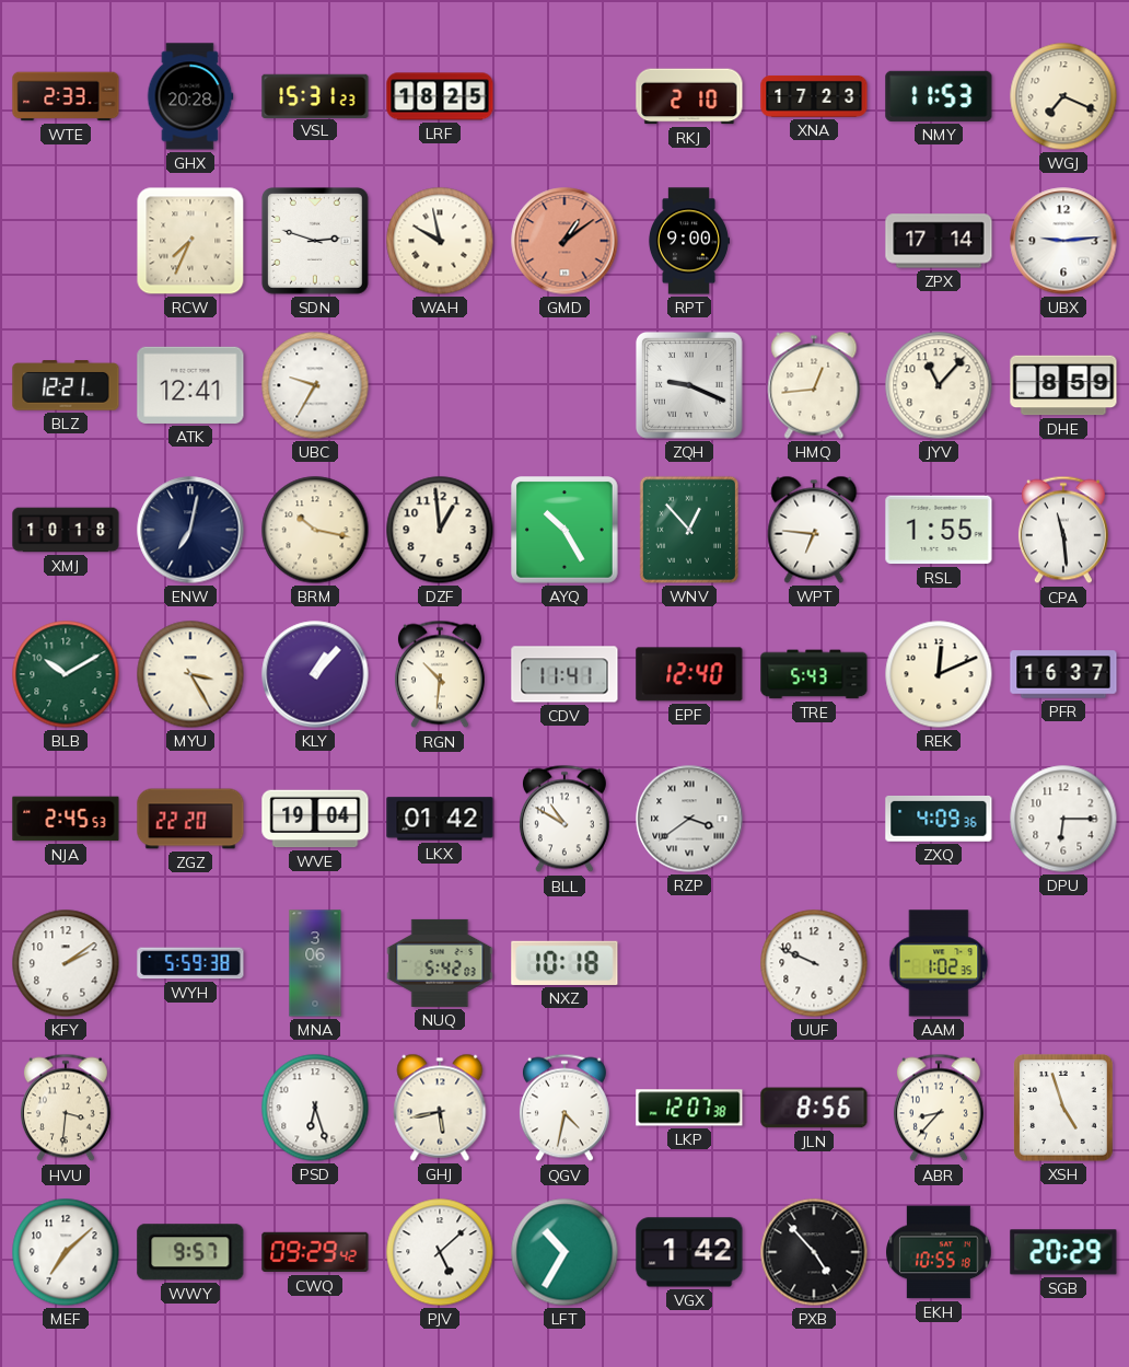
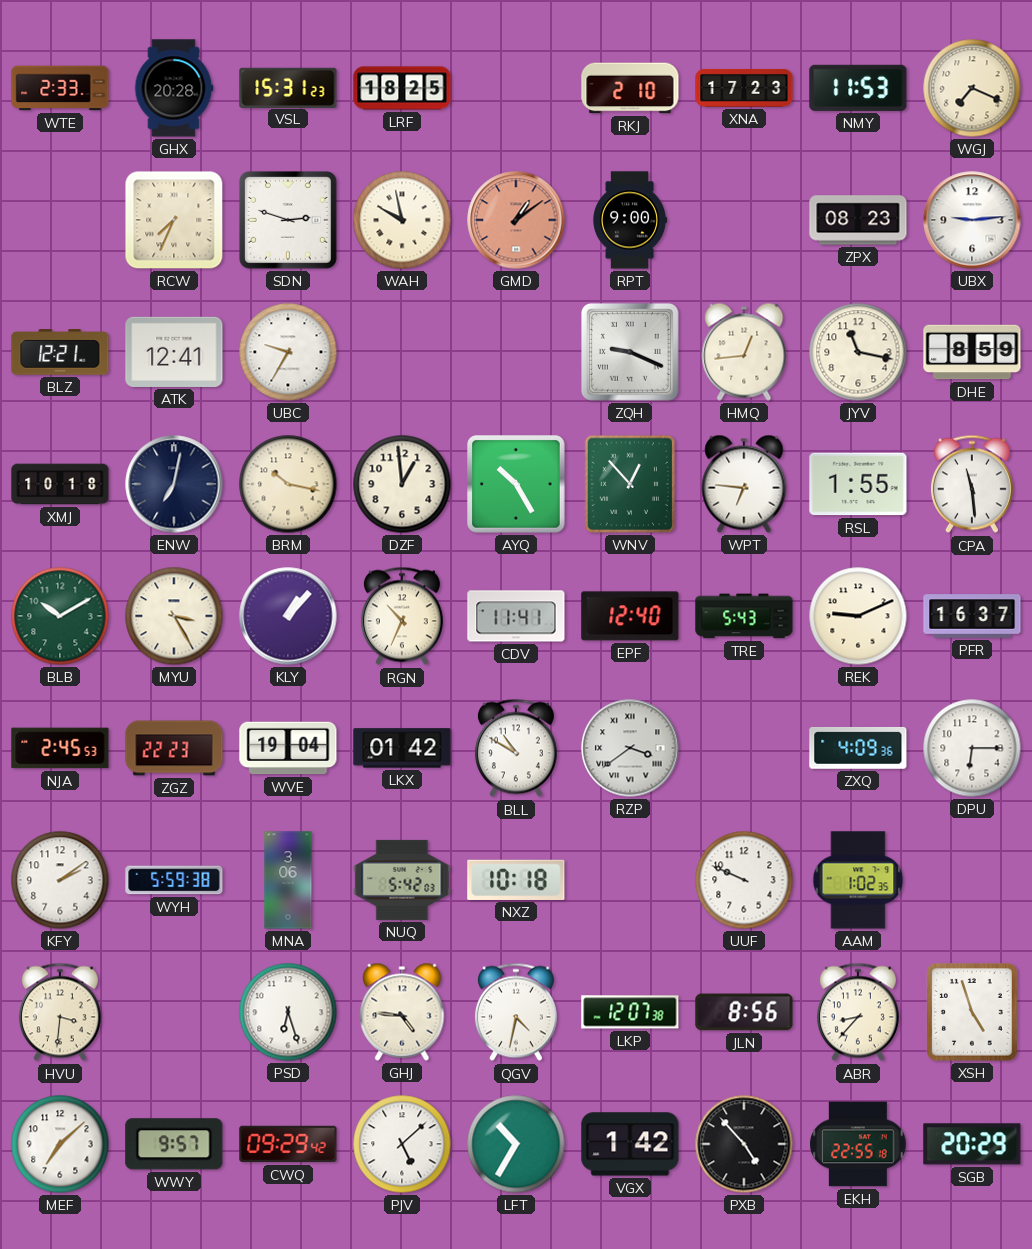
ZPX: 17:14 -> 08:23 (858, 220)
JYV: 11:07 -> 11:17 (858, 352)
RGN: 10:31 -> 10:34 (402, 616)
REK: 12:11 -> 9:11 (858, 616)
ZGZ: 22:20 -> 22:23 (174, 748)
GHJ: 5:43 -> 4:46 (402, 1012)
EKH: 10:55 -> 22:55 (858, 1144)
